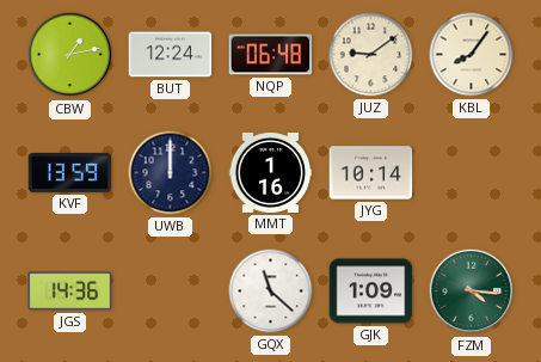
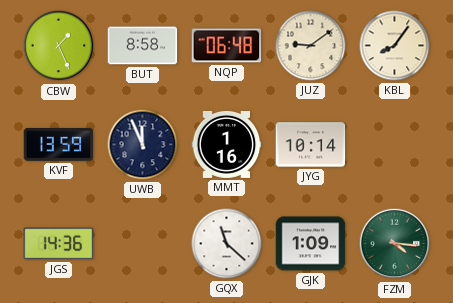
CBW: 1:13 -> 1:26 (59, 46)
BUT: 12:24 -> 8:58 (143, 46)
UWB: 12:00 -> 11:56 (143, 145)
